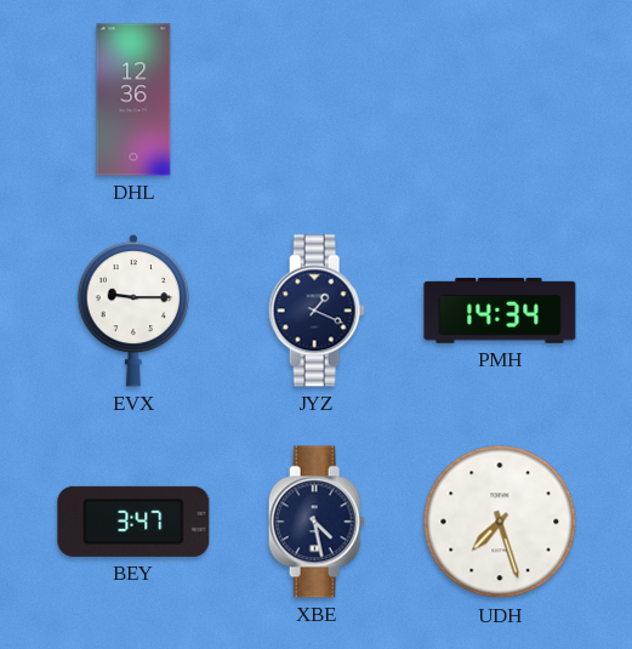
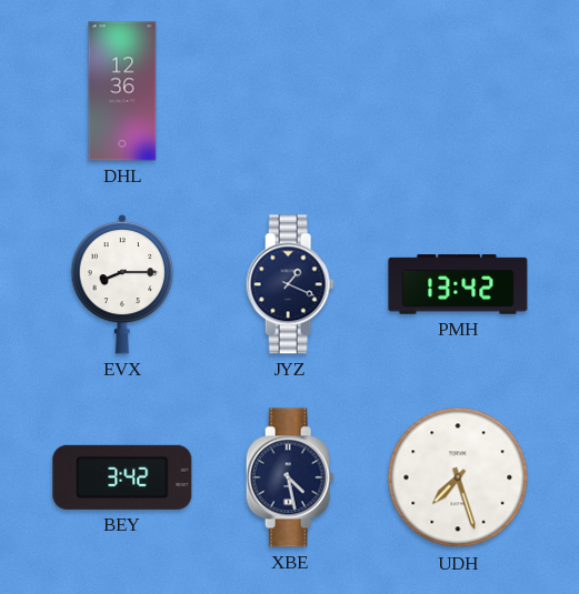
EVX: 9:15 -> 8:15 (122, 284)
PMH: 14:34 -> 13:42 (458, 284)
BEY: 3:47 -> 3:42 (122, 477)
